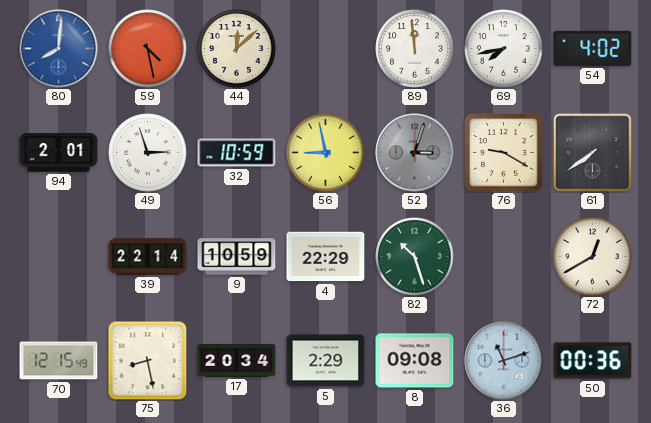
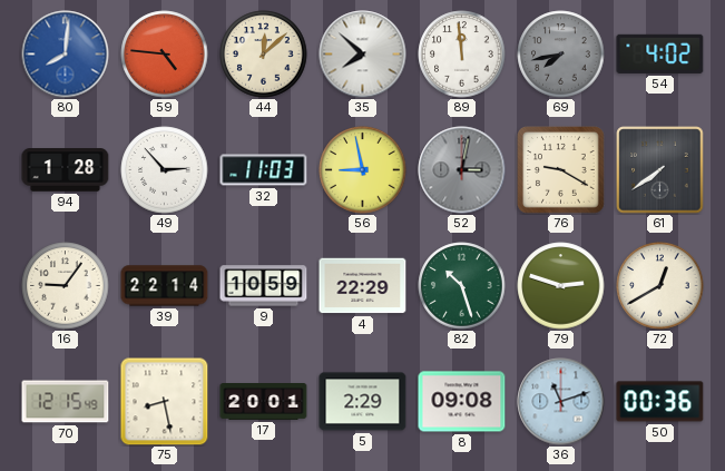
59: 4:28 -> 4:46 (165, 55)
35: none -> 7:52 (363, 55)
69 dial: white -> grey (561, 55)
94: 2:01 -> 1:28 (66, 170)
49: 2:57 -> 2:53 (165, 170)
32: 10:59 -> 11:03 (264, 170)
52: 3:03 -> 3:02 (462, 170)
16: none -> 9:06 (66, 286)
79: none -> 2:48 (561, 286)
17: 20:34 -> 20:01 (264, 402)
